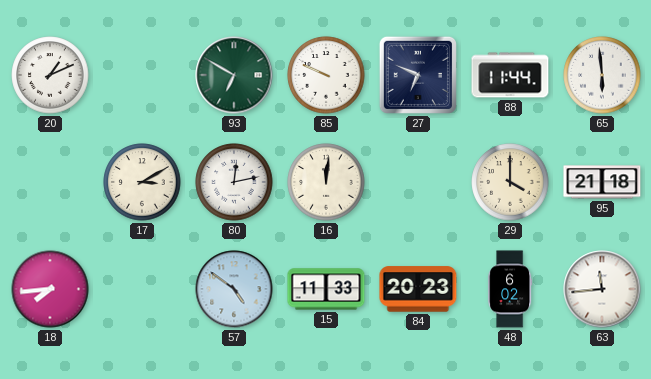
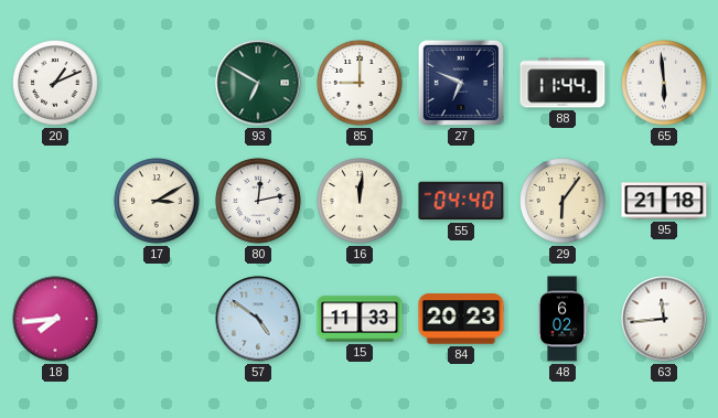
85: 9:49 -> 9:00 (360, 83)
55: none -> 04:40 (461, 201)
29: 4:00 -> 6:06 (562, 201)
